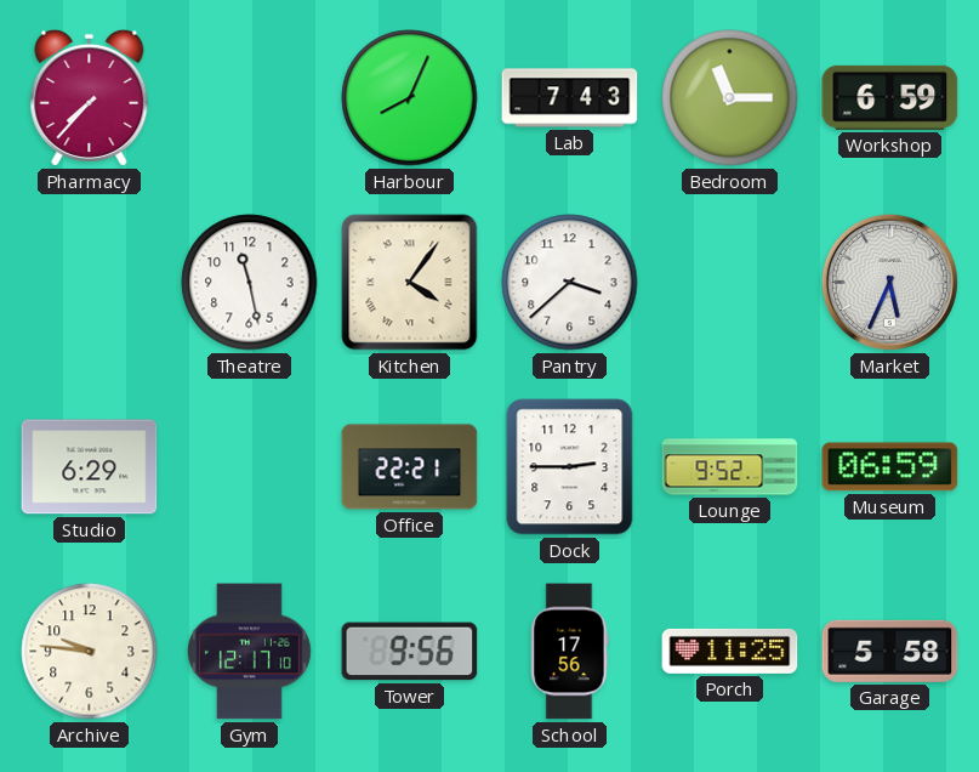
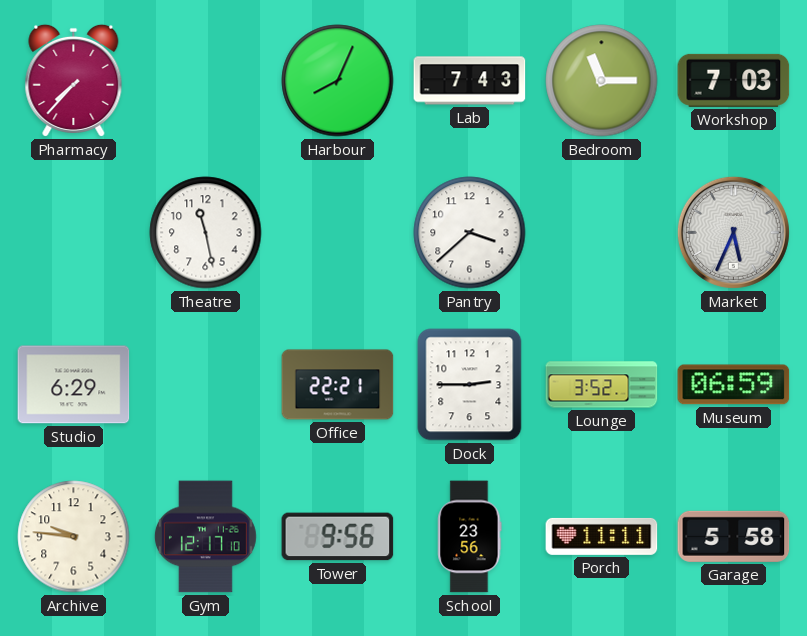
Workshop: 6:59 -> 7:03 (734, 80)
Kitchen: 4:06 -> none (410, 283)
Lounge: 9:52 -> 3:52 (602, 385)
School: 17:56 -> 23:56 (470, 537)
Porch: 11:25 -> 11:11 (602, 536)
